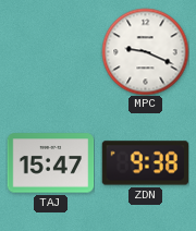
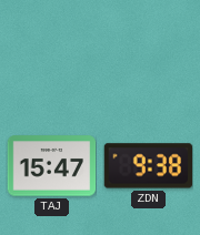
MPC: 9:19 -> none (145, 51)
